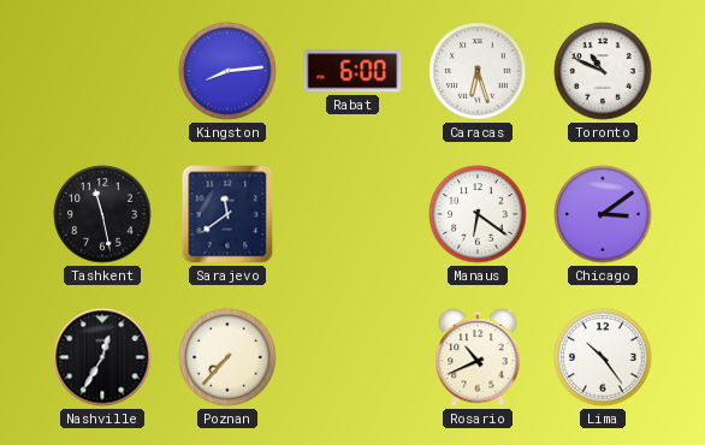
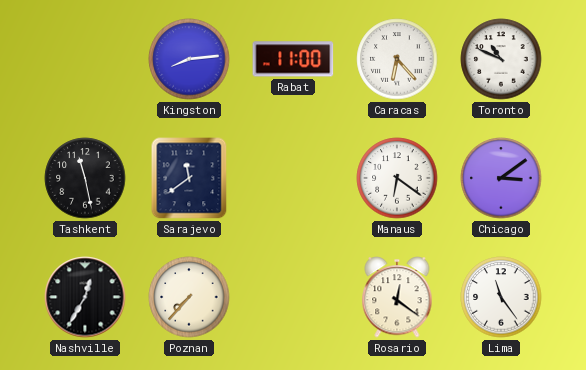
Rabat: 6:00 -> 11:00 (293, 59)
Caracas: 6:27 -> 6:23 (397, 59)
Rosario: 10:41 -> 12:21 (397, 297)
Lima: 10:24 -> 11:24 (501, 297)
